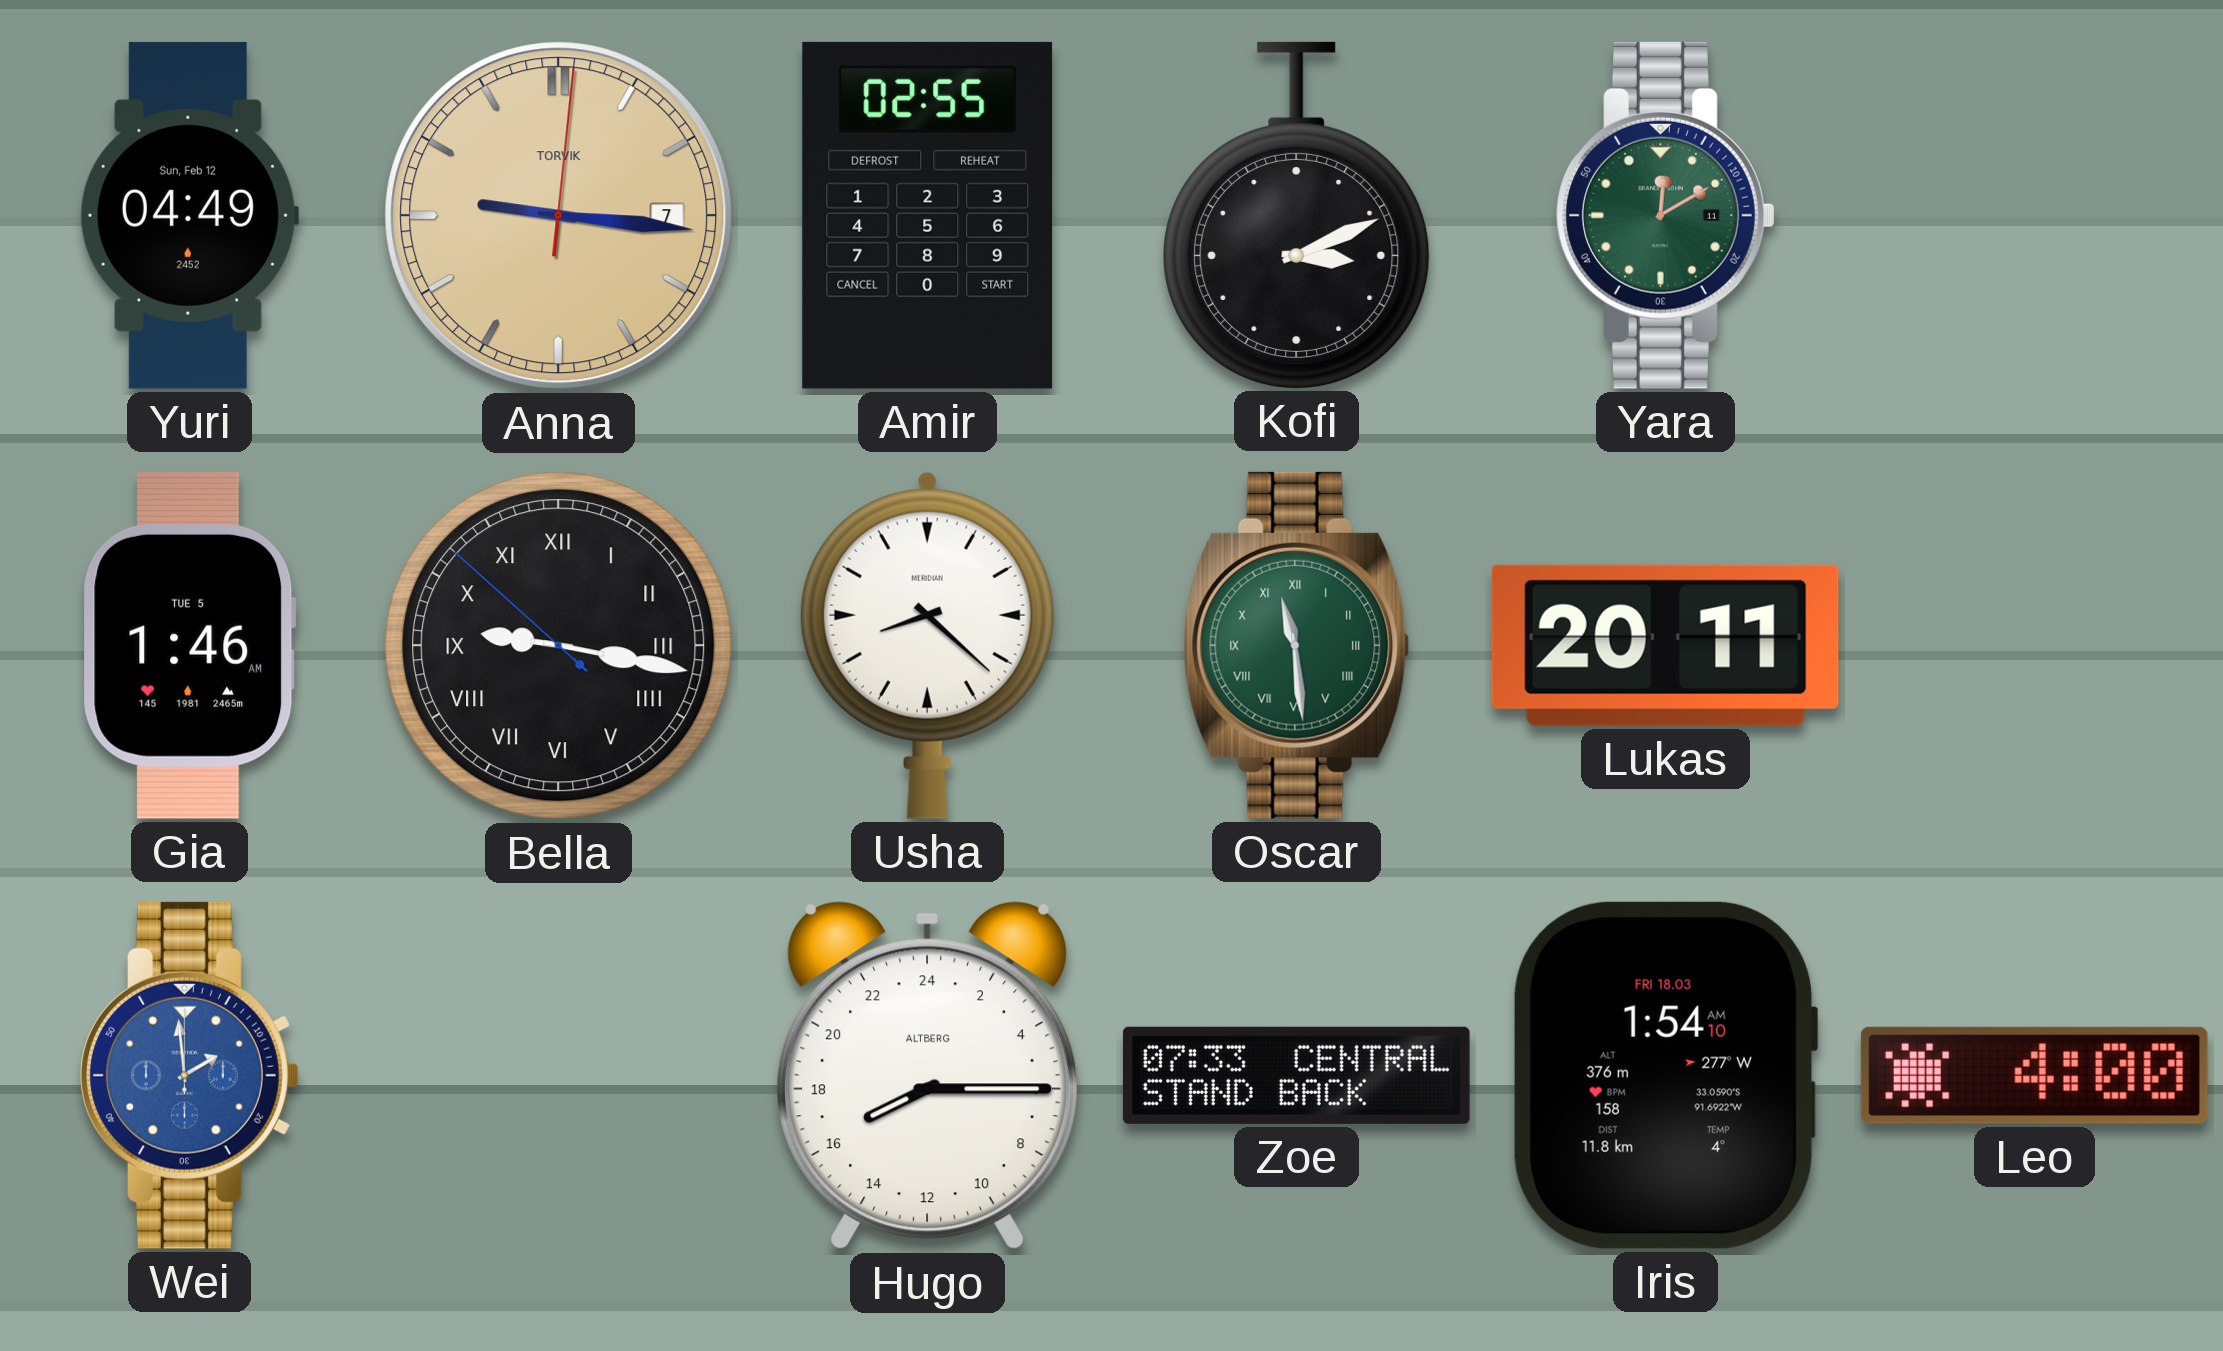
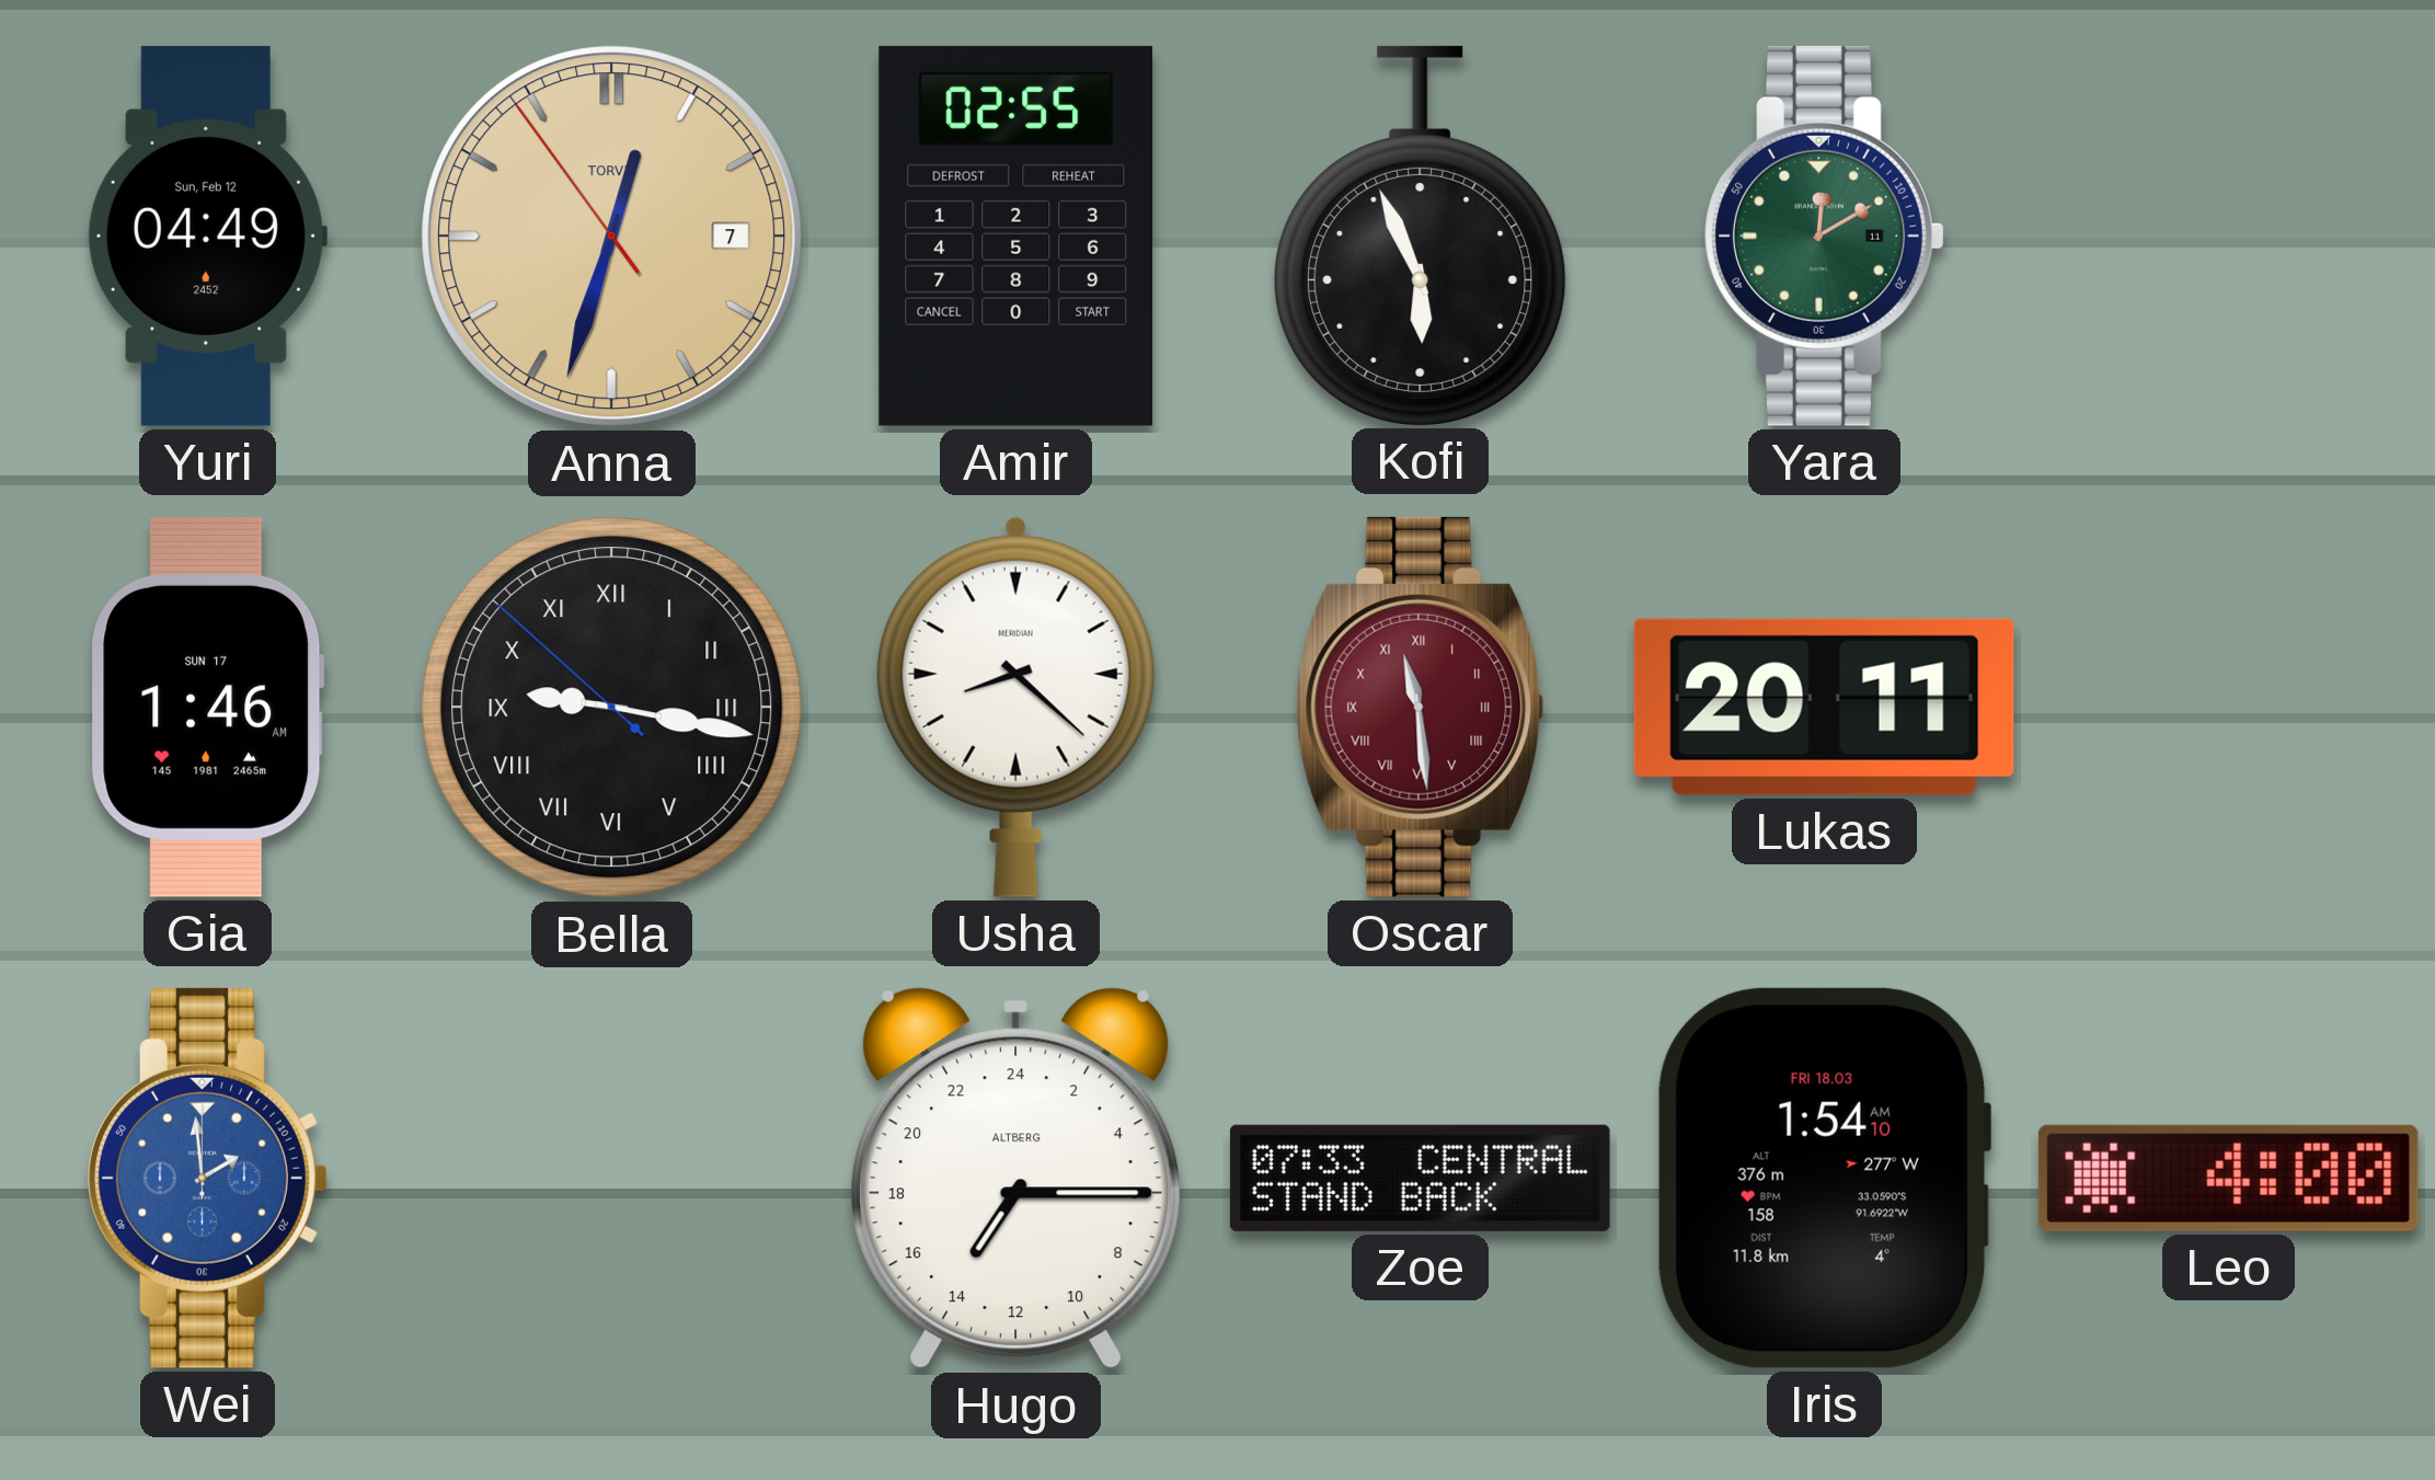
Anna: 9:16 -> 12:32 (612, 237)
Kofi: 3:11 -> 5:56 (1421, 236)
Gia date: TUE 5 -> SUN 17 (208, 707)
Oscar dial: green -> burgundy (1421, 707)
Hugo: 16:15 -> 14:15 (1015, 1179)
